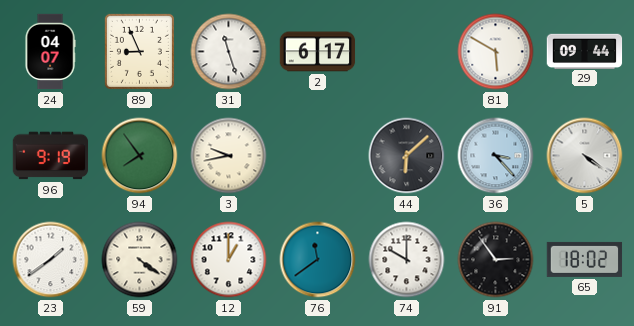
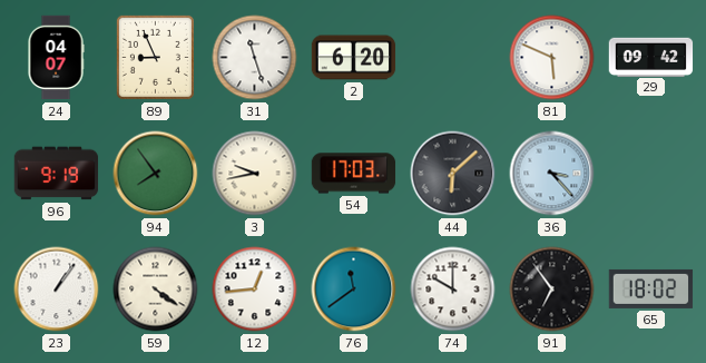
2: 6:17 -> 6:20 (354, 58)
81: 5:50 -> 5:49 (552, 58)
29: 09:44 -> 09:42 (651, 57)
54: none -> 17:03 (354, 174)
5: 4:21 -> none (585, 156)
23: 1:39 -> 1:06 (57, 290)
12: 1:00 -> 12:44 (255, 290)
91: 2:54 -> 6:54 (552, 290)
